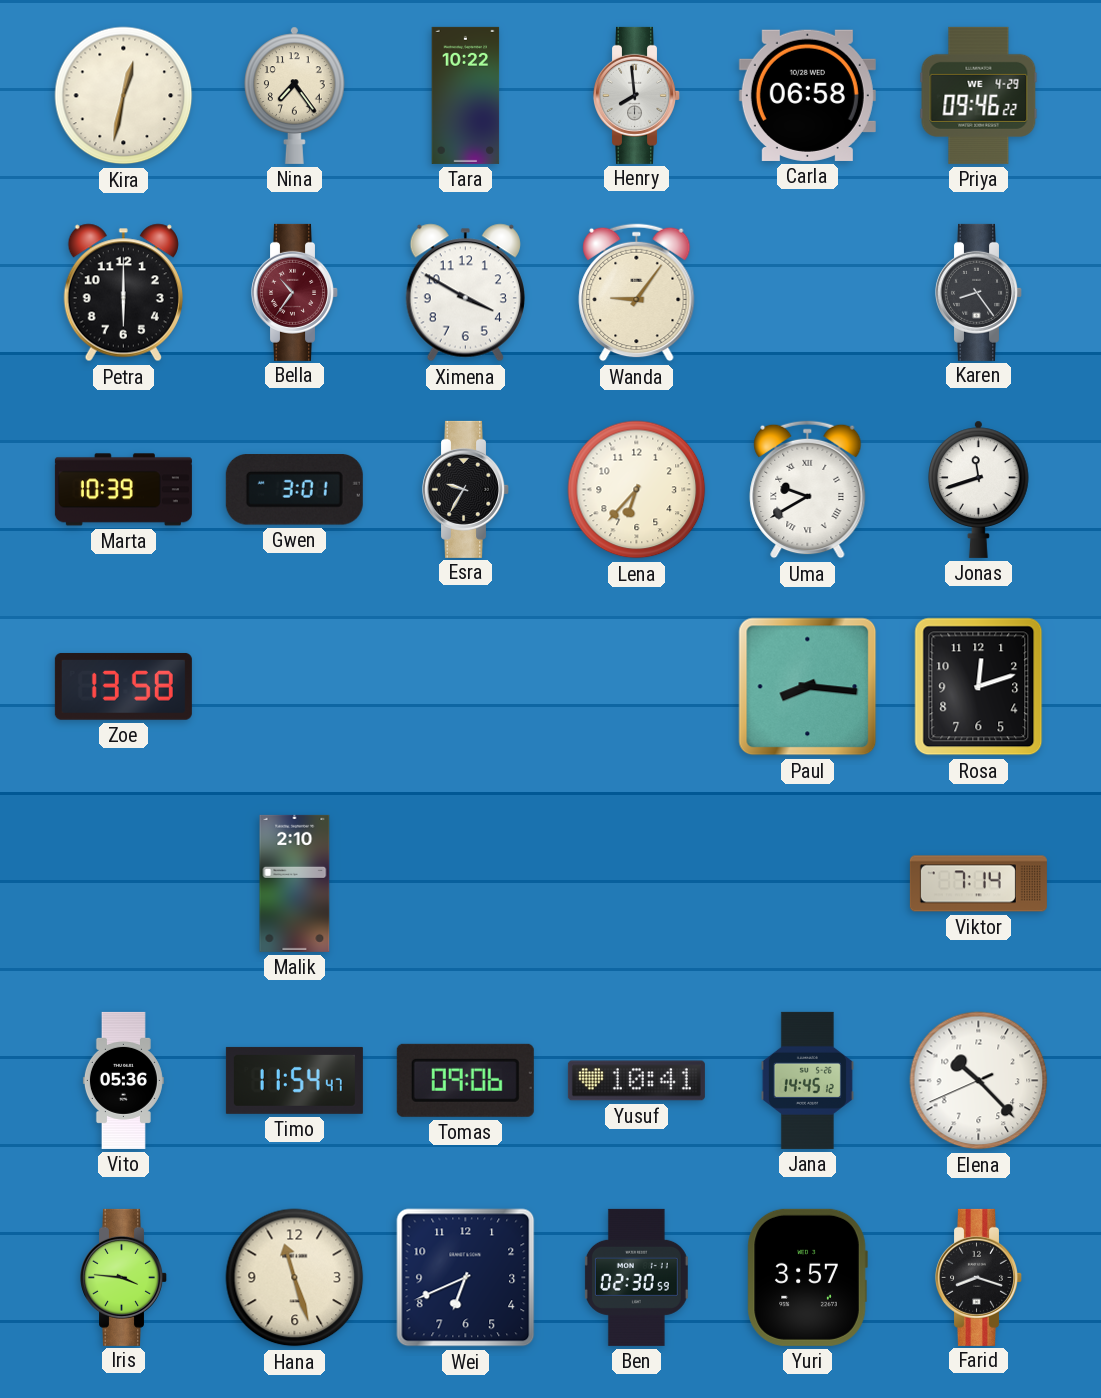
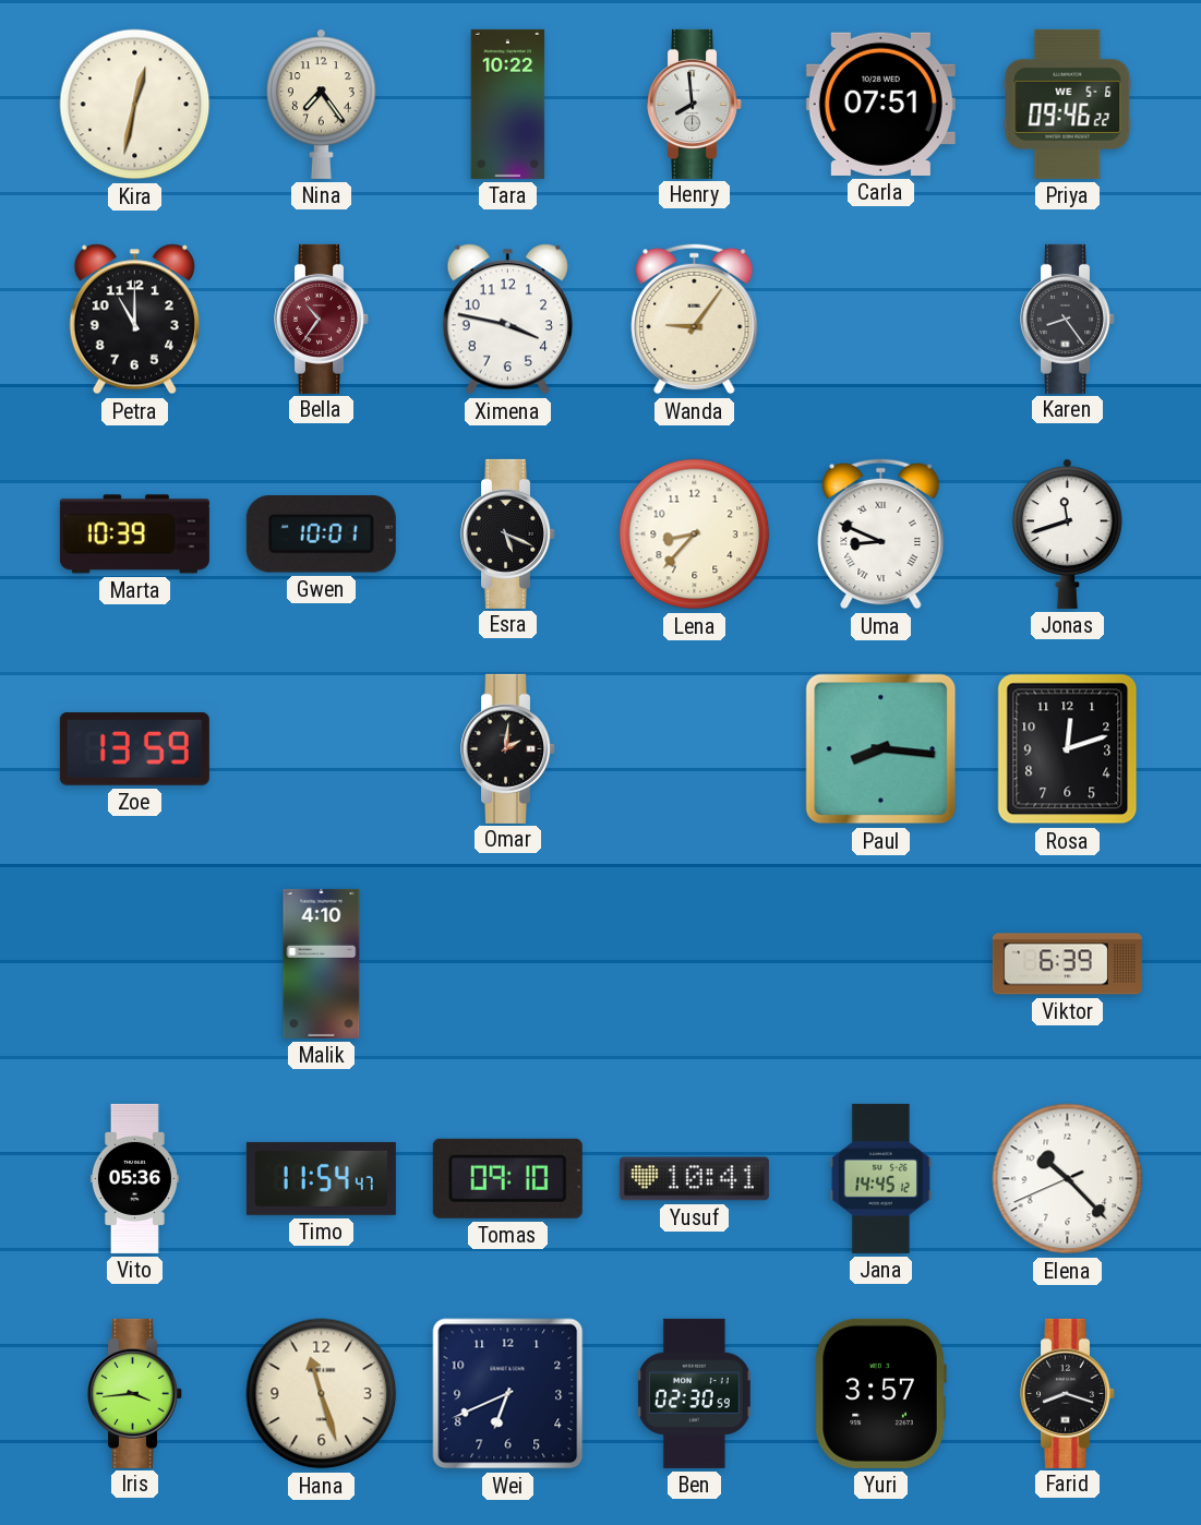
Carla: 06:58 -> 07:51 (880, 104)
Priya date: WE 4-29 -> WE 5-6 (1068, 104)
Petra: 6:00 -> 11:00 (134, 320)
Ximena: 3:50 -> 3:47 (507, 320)
Gwen: 3:01 -> 10:01 (321, 535)
Esra: 9:35 -> 5:19 (508, 533)
Lena: 6:37 -> 8:37 (695, 535)
Uma: 9:40 -> 8:49 (881, 535)
Zoe: 13:58 -> 13:59 (134, 748)
Omar: none -> 2:01 (508, 748)
Malik: 2:10 -> 4:10 (322, 963)
Viktor: 7:14 -> 6:39 (1067, 964)
Tomas: 09:06 -> 09:10 (507, 1178)
Iris: 3:46 -> 3:44 (135, 1393)
